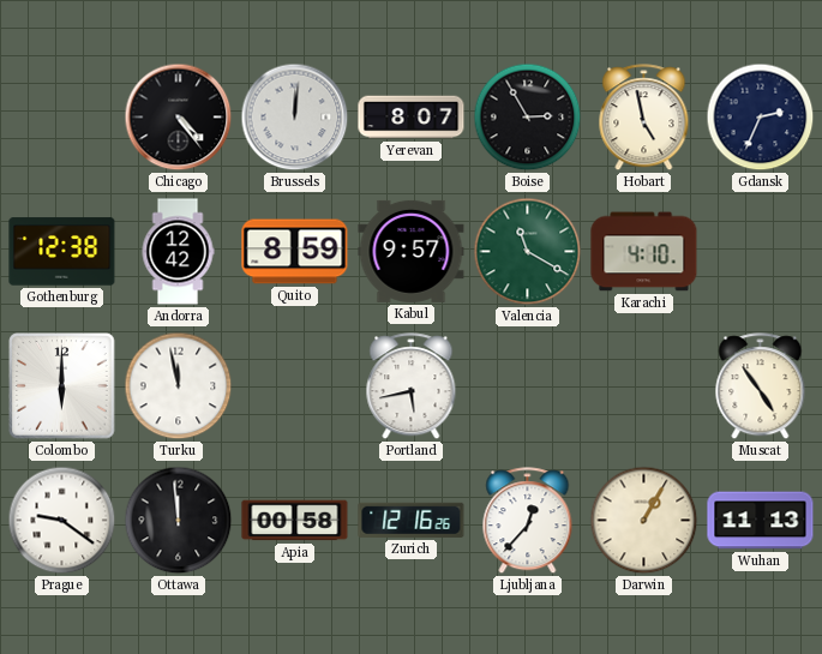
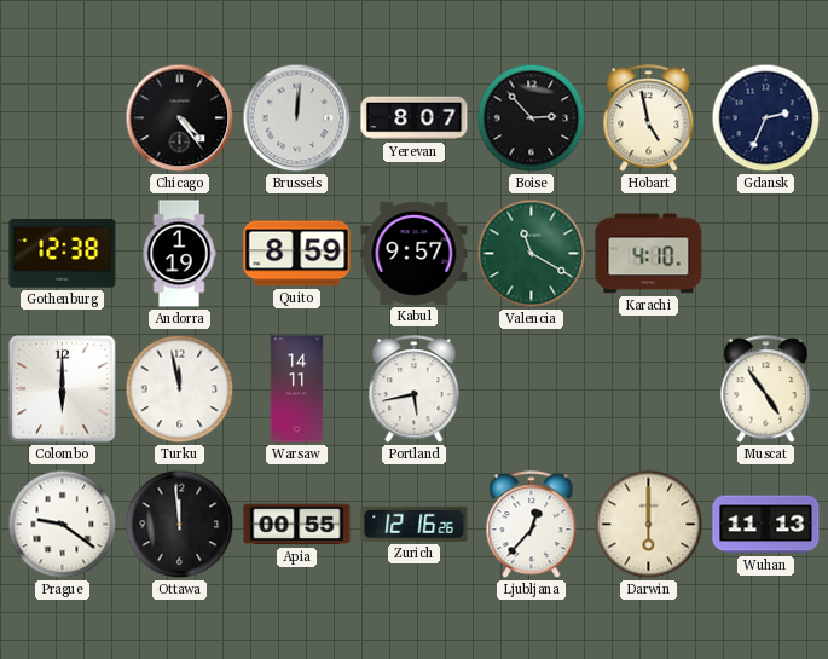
Boise: 2:55 -> 2:53 (532, 118)
Andorra: 12:42 -> 1:19 (179, 254)
Warsaw: none -> 14:11 (297, 389)
Apia: 00:58 -> 00:55 (297, 525)
Darwin: 1:05 -> 6:00 (649, 525)
